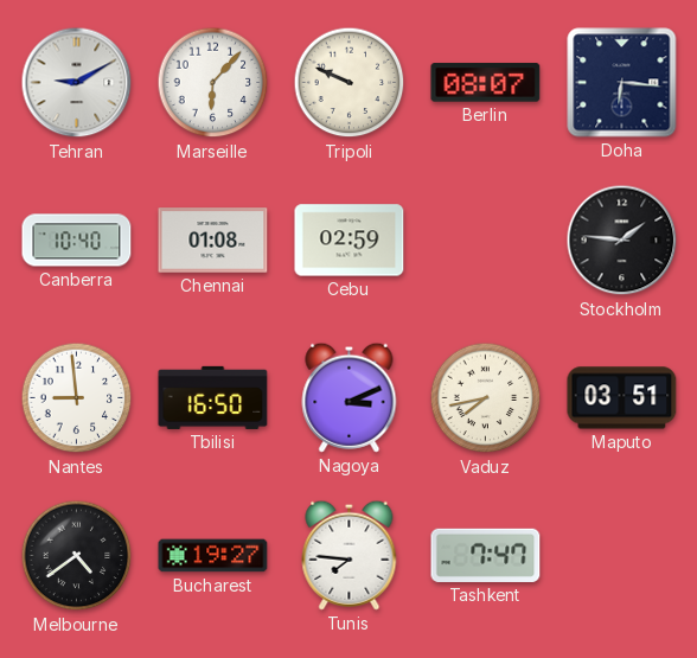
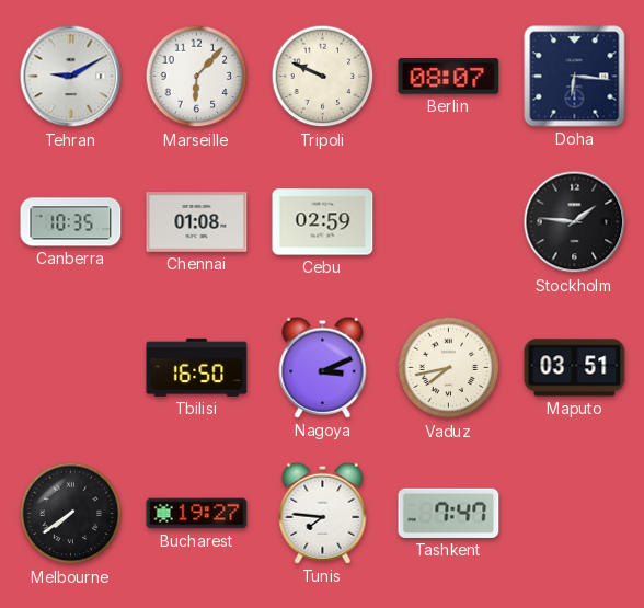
Canberra: 10:40 -> 10:35 (71, 222)
Nantes: 8:59 -> none (77, 398)
Melbourne: 4:39 -> 7:39 (71, 514)
